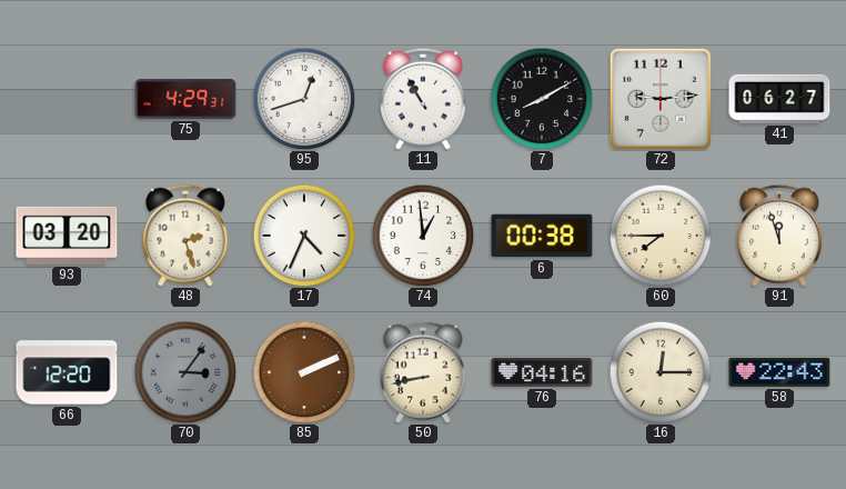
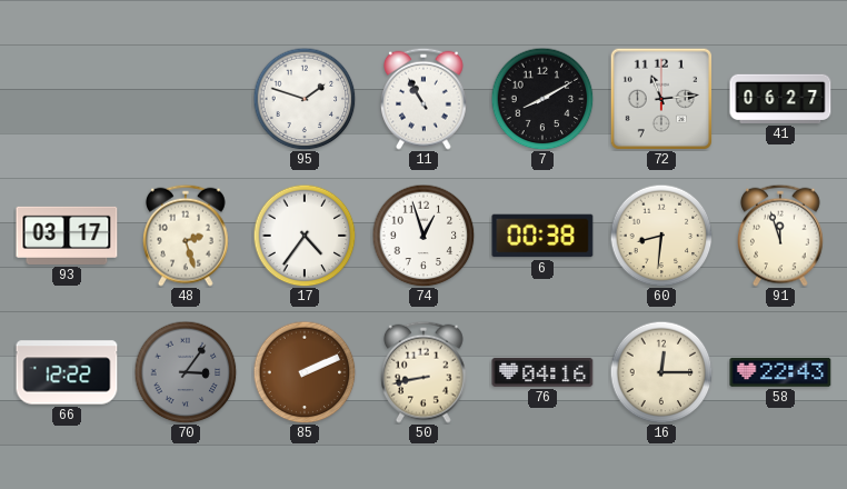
75: 4:29 -> none (185, 99)
95: 12:42 -> 1:48 (305, 99)
72: 9:14 -> 11:14 (660, 98)
93: 03:20 -> 03:17 (67, 236)
17: 4:34 -> 4:36 (305, 236)
74: 12:59 -> 12:57 (423, 236)
60: 7:45 -> 8:31 (661, 236)
66: 12:20 -> 12:22 (67, 372)
